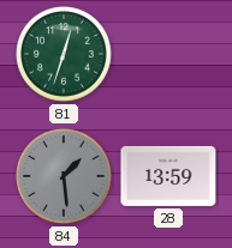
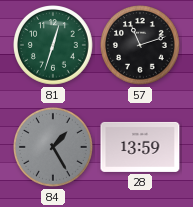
57: none -> 11:12 (141, 46)
84: 1:29 -> 1:25 (54, 148)
